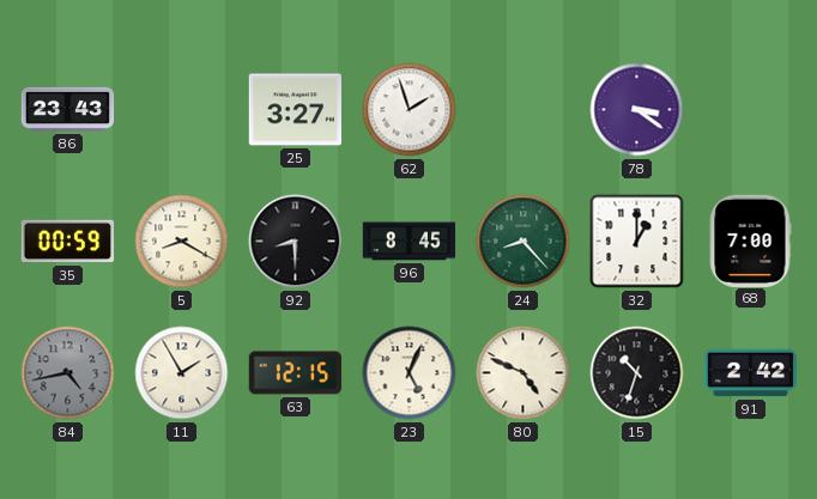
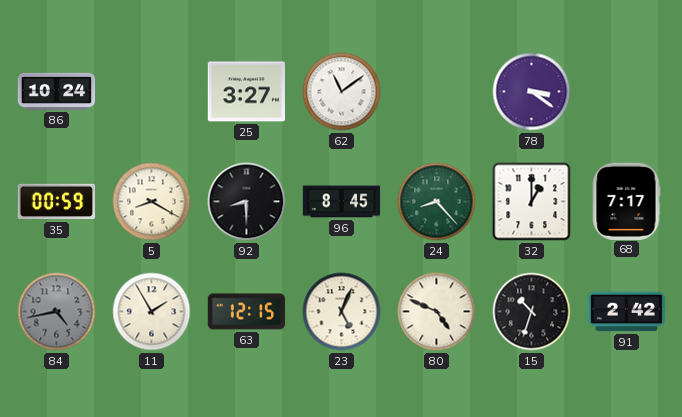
86: 23:43 -> 10:24 (57, 91)
62: 1:57 -> 11:09 (342, 92)
68: 7:00 -> 7:17 (626, 201)
